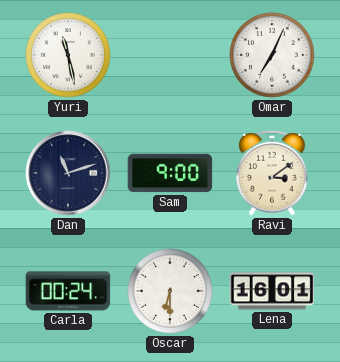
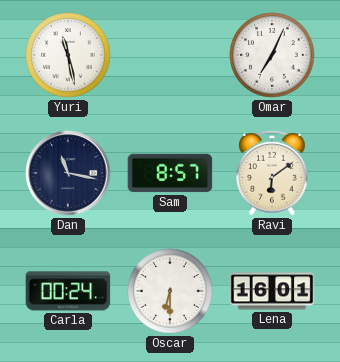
Dan: 11:12 -> 11:17 (68, 173)
Sam: 9:00 -> 8:57 (170, 173)
Ravi: 3:09 -> 6:09 (272, 173)
